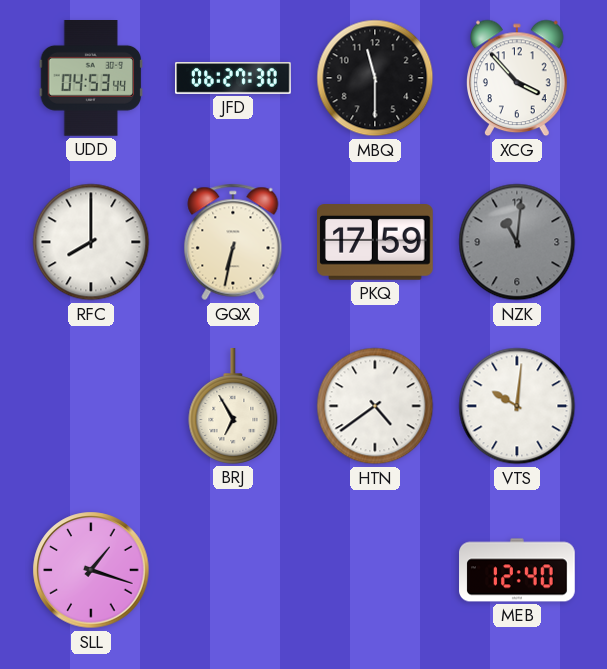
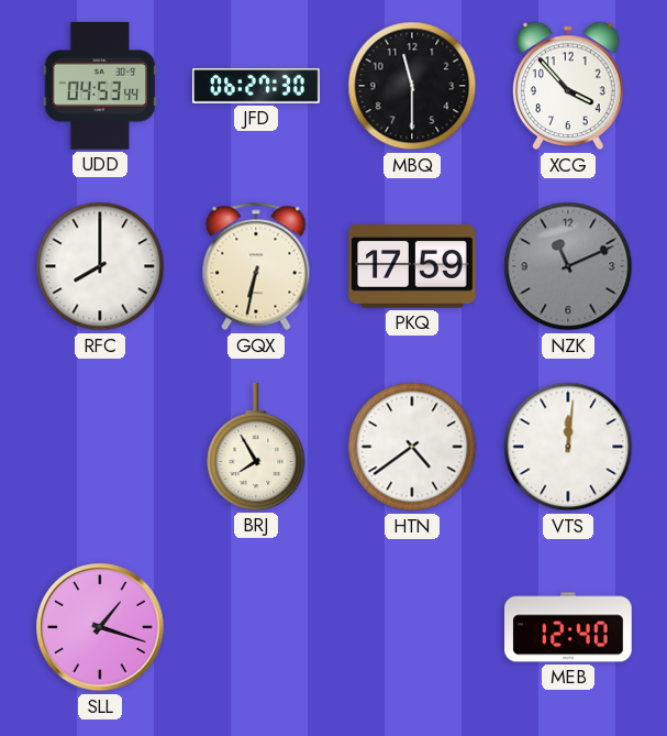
NZK: 11:01 -> 11:11 (568, 266)
BRJ: 6:55 -> 7:55 (256, 448)
VTS: 10:01 -> 12:01 (568, 447)
